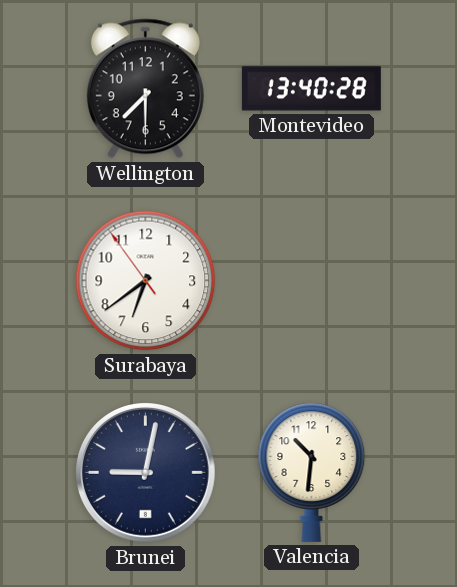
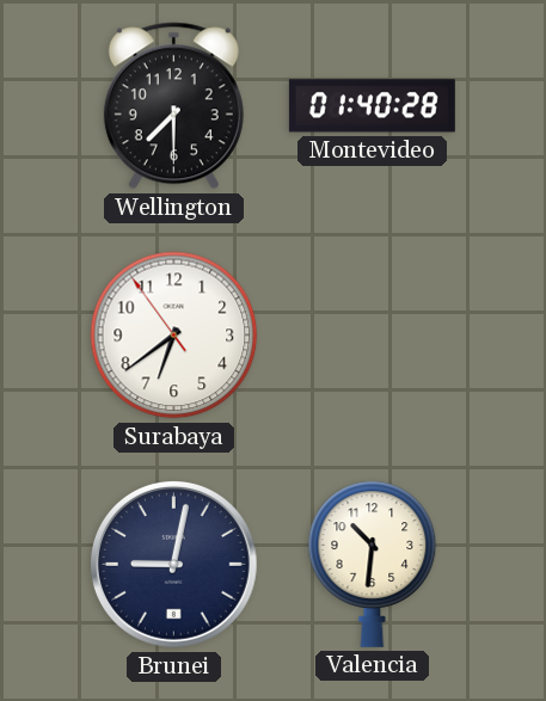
Montevideo: 13:40 -> 01:40 (372, 106)
